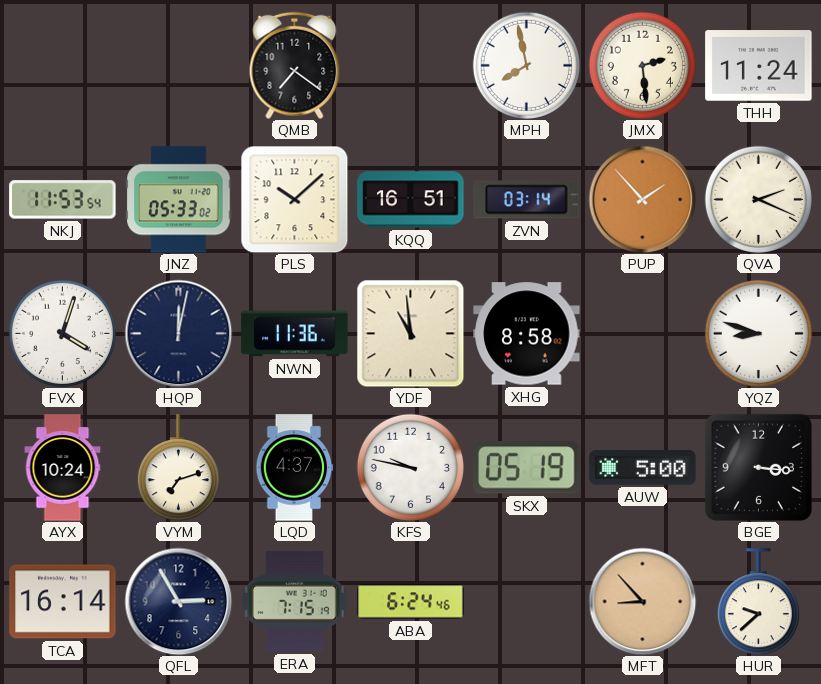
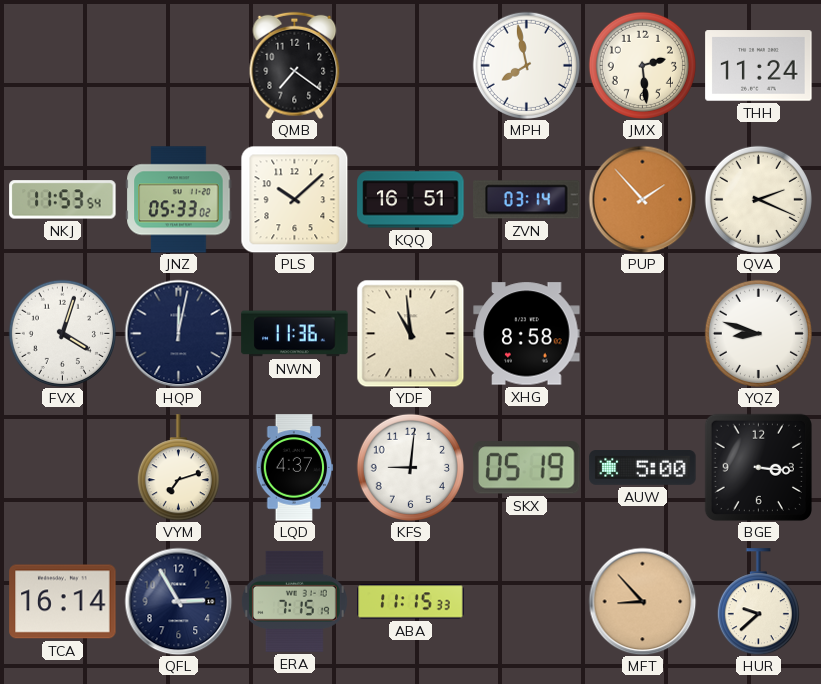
AYX: 10:24 -> none (63, 468)
KFS: 9:47 -> 9:01 (410, 467)
ABA: 6:24 -> 11:15 (411, 602)
